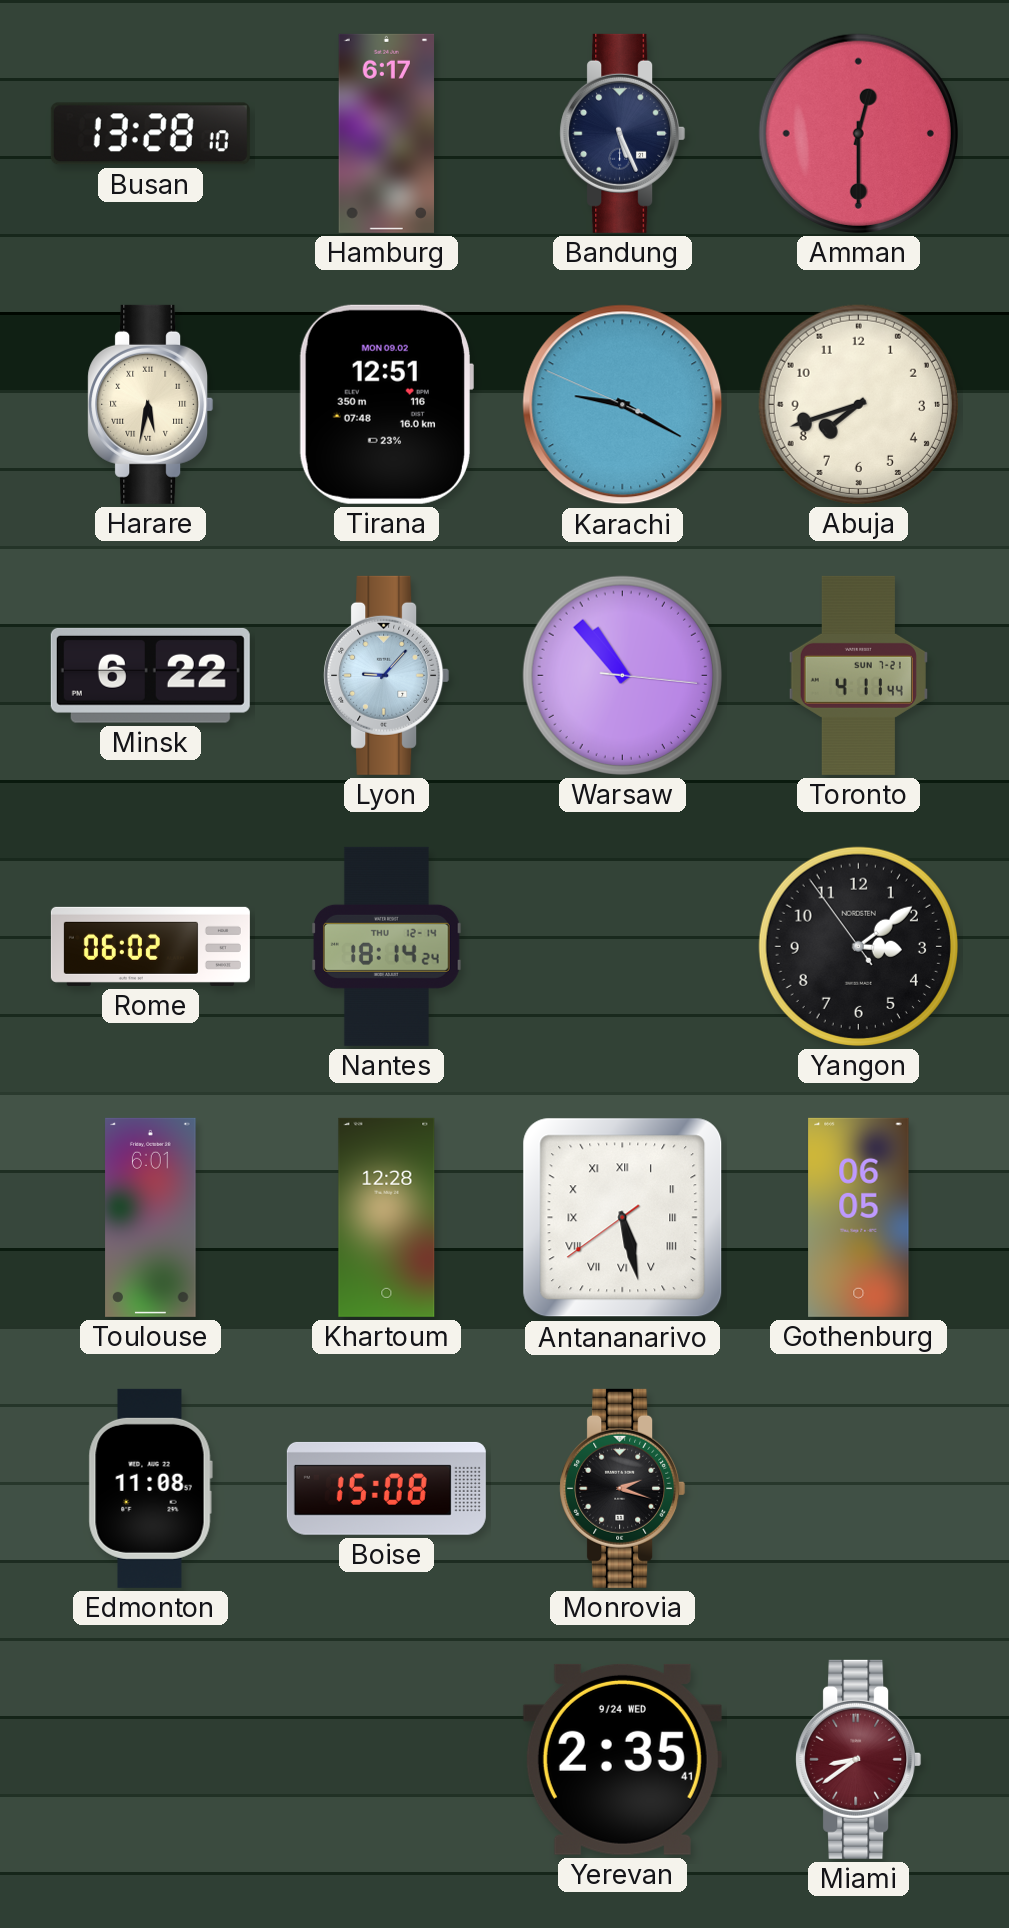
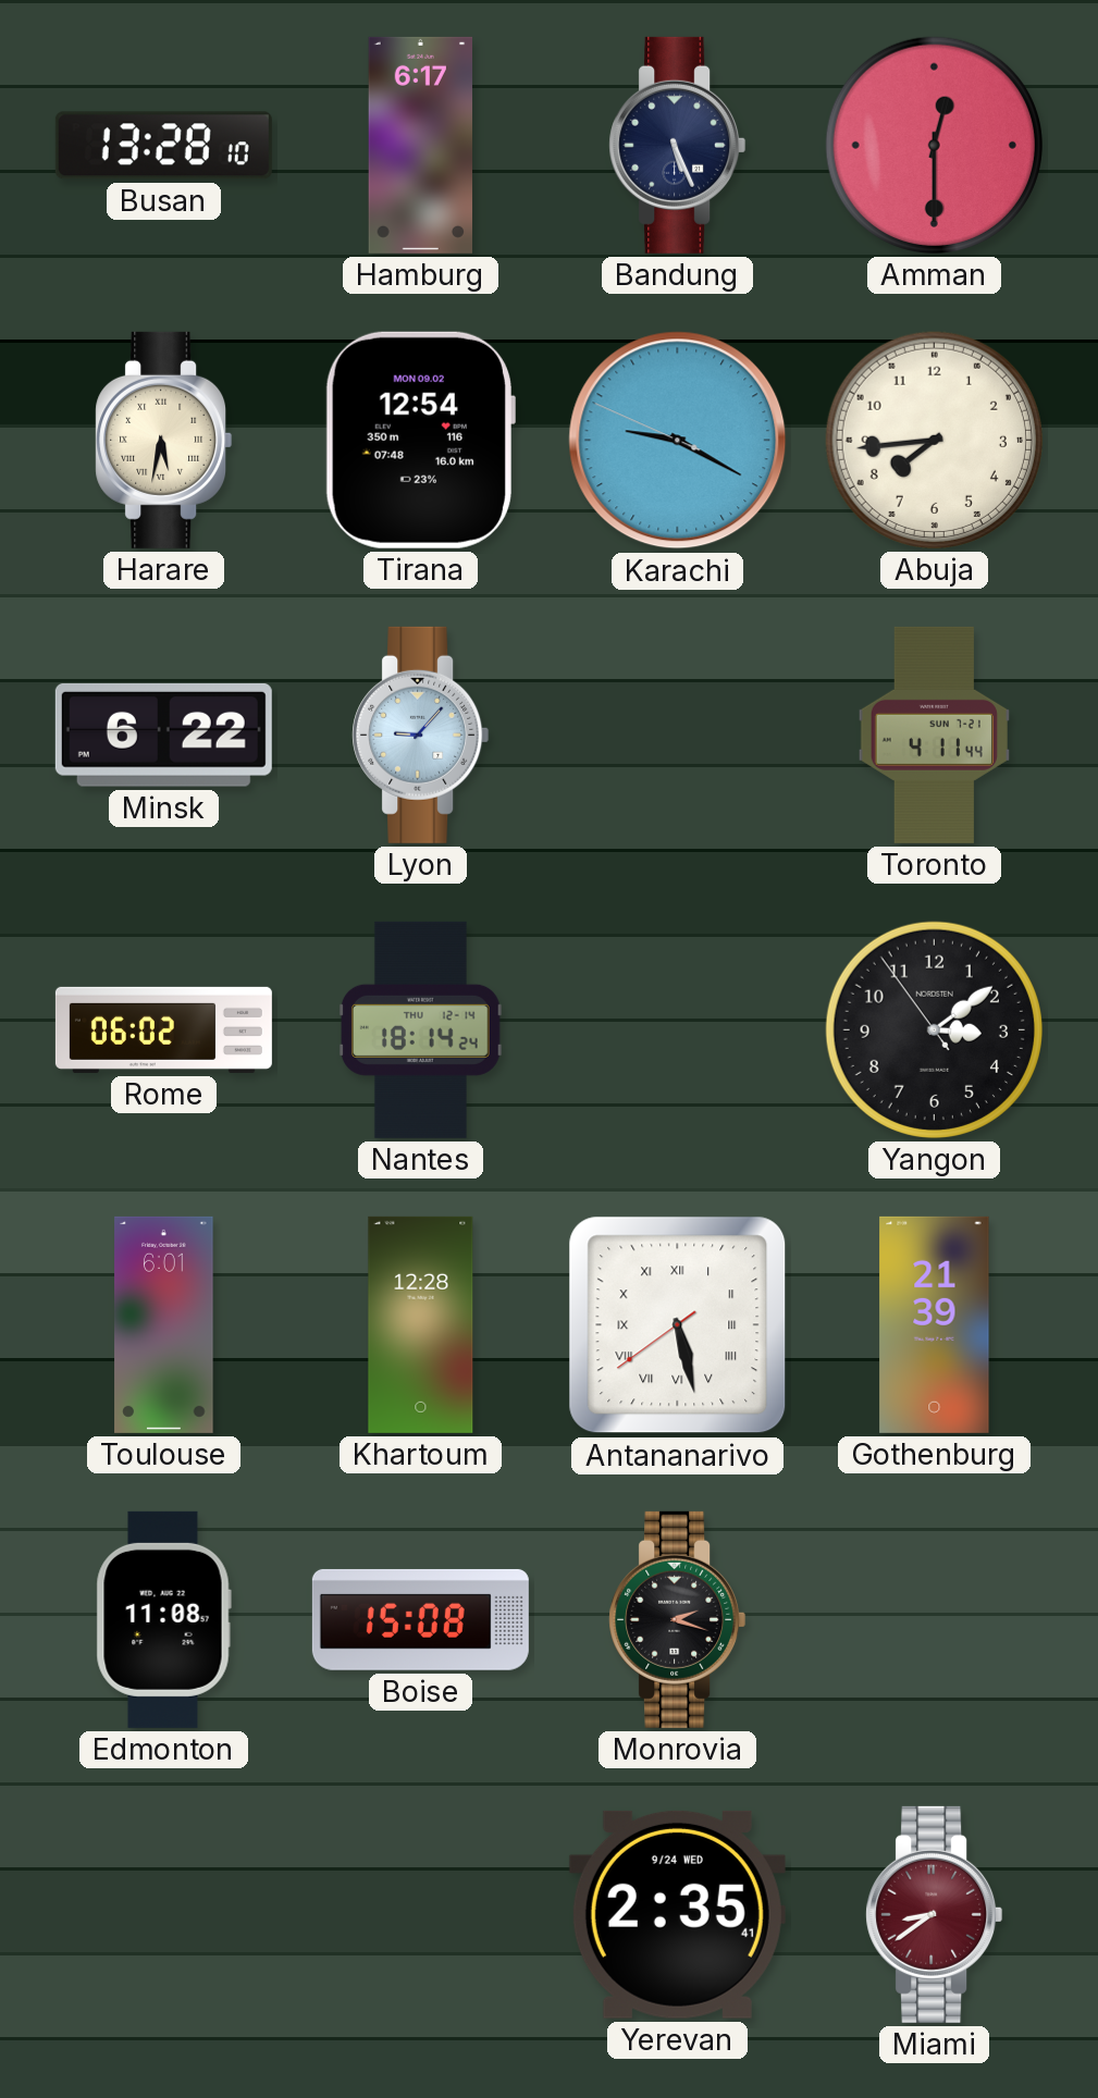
Tirana: 12:51 -> 12:54 (420, 440)
Abuja: 7:42 -> 7:44 (934, 440)
Warsaw: 10:53 -> none (622, 675)
Gothenburg: 06:05 -> 21:39 (935, 1324)
